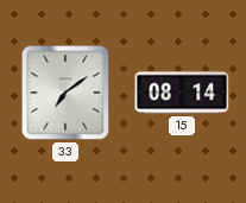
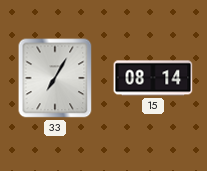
33: 7:09 -> 7:05 (55, 78)
